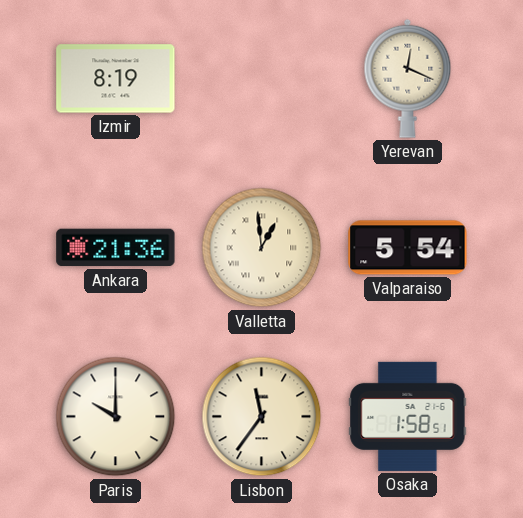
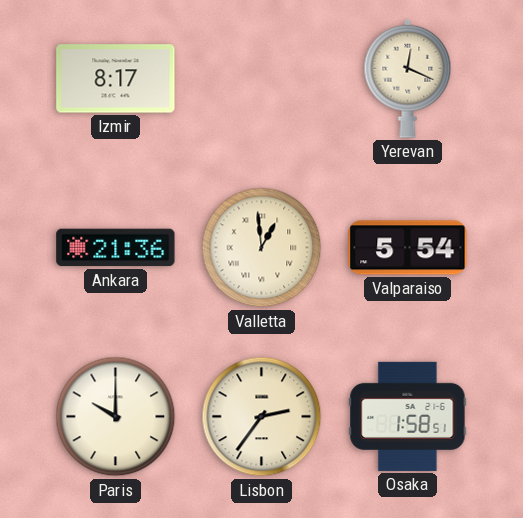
Izmir: 8:19 -> 8:17 (116, 79)
Lisbon: 11:36 -> 2:36 (262, 417)
